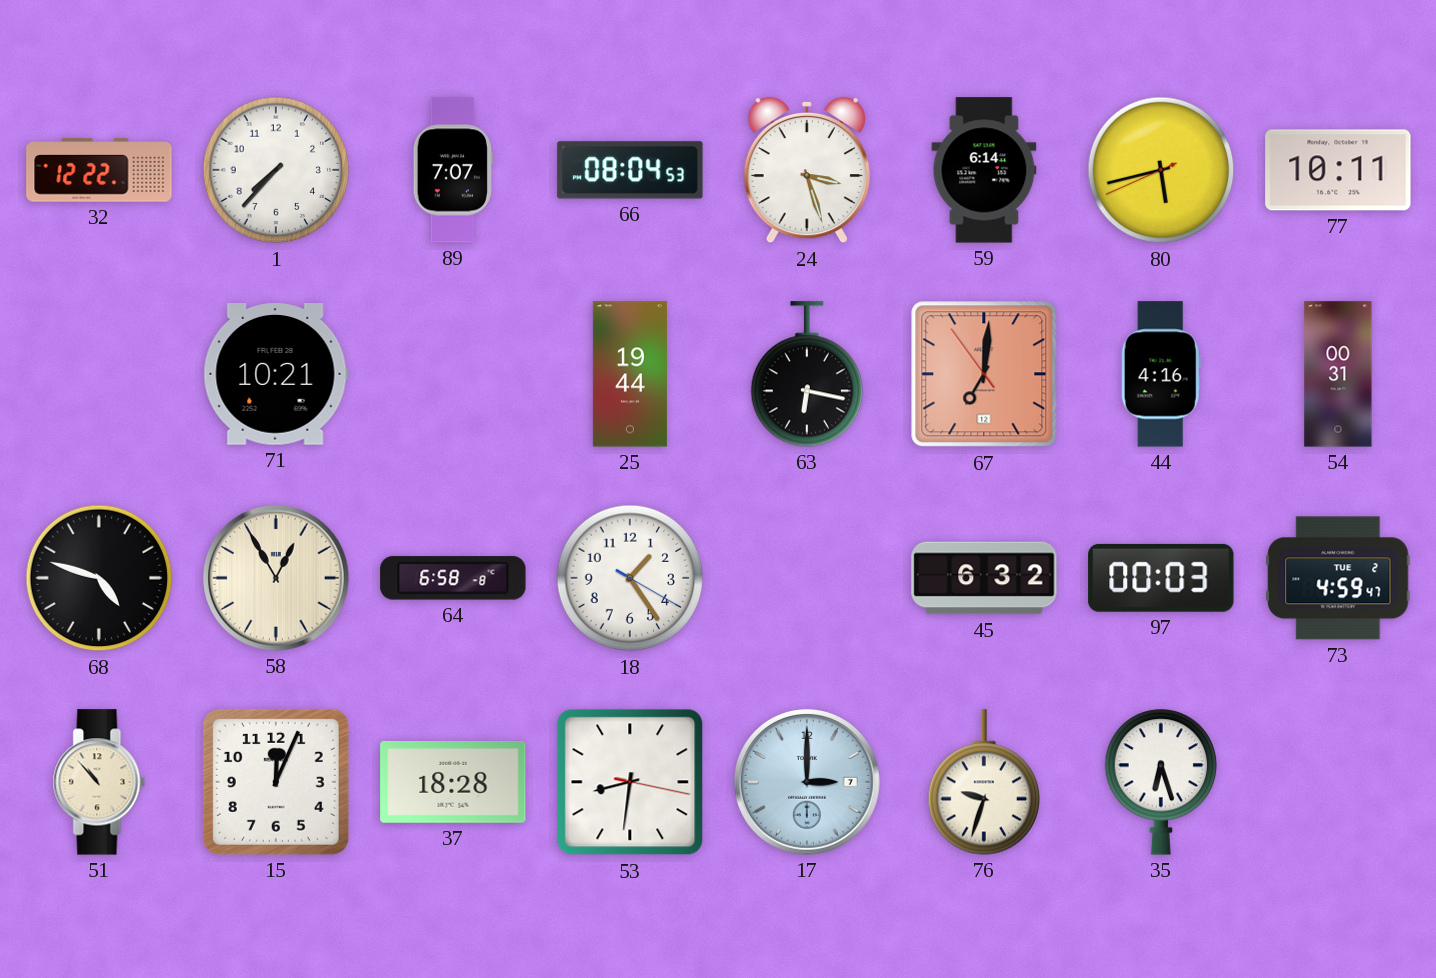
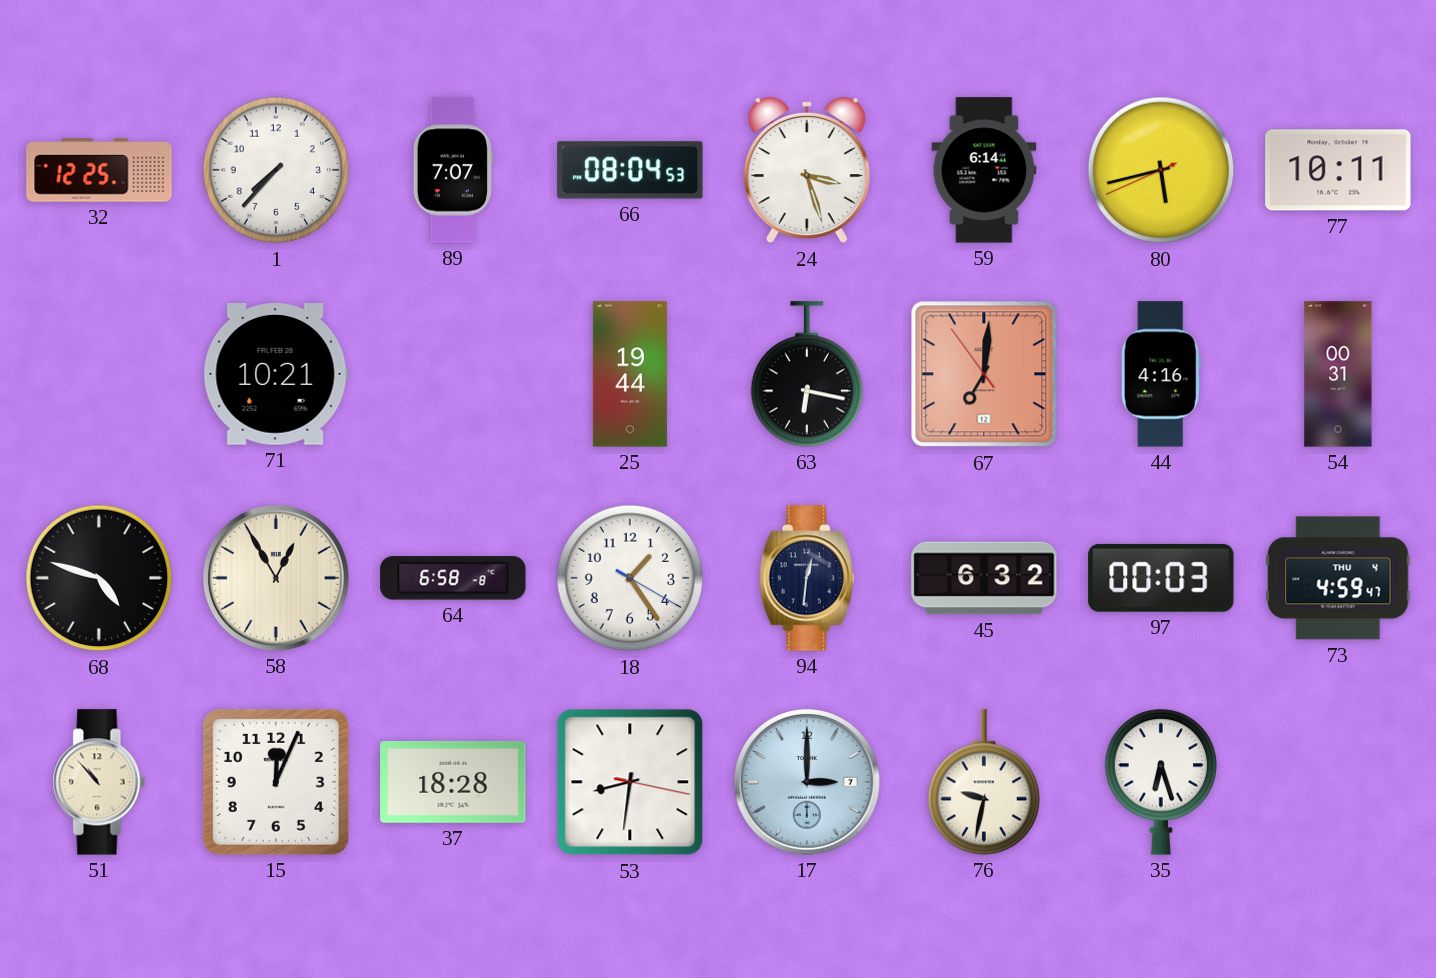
32: 12:22 -> 12:25 (99, 170)
94: none -> 12:31 (807, 578)
73 date: TUE 2 -> THU 4 (1338, 578)
76: 9:33 -> 9:32 (984, 782)
